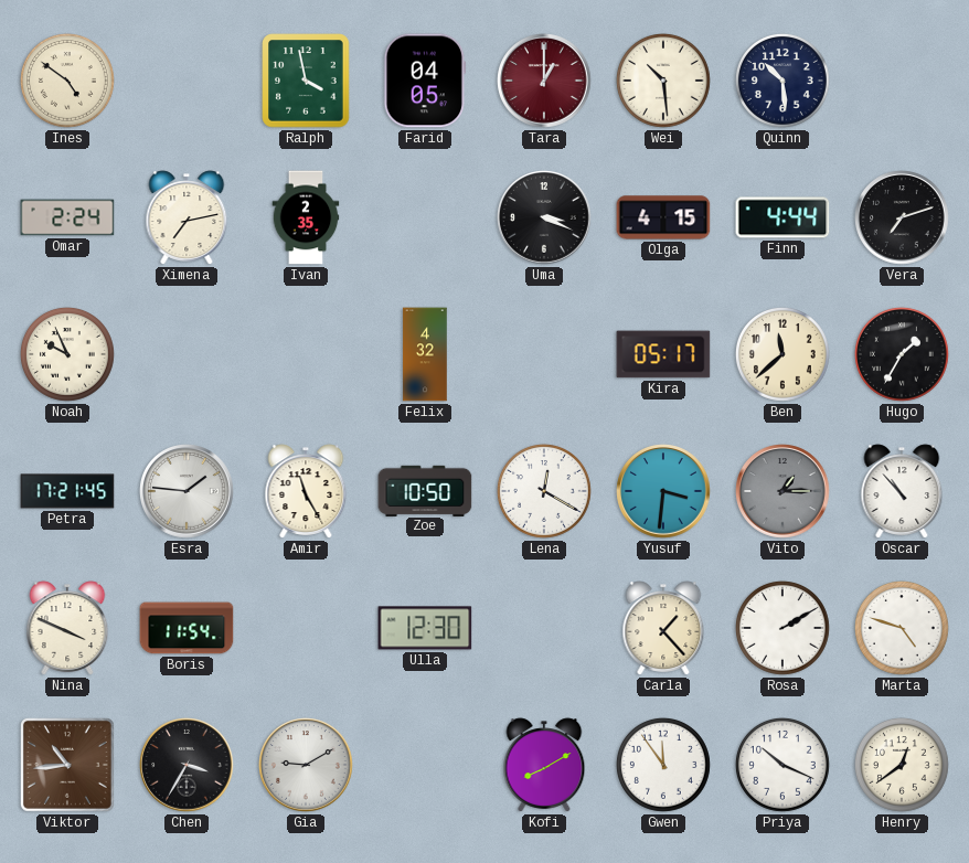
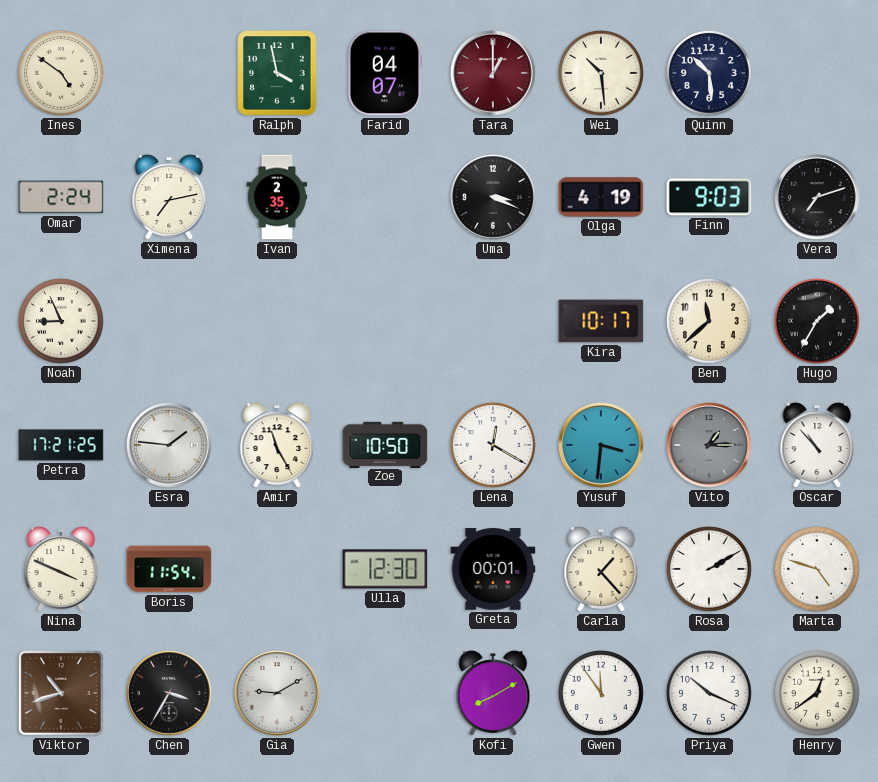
Farid: 04:05 -> 04:07 (385, 73)
Olga: 4:15 -> 4:19 (601, 197)
Finn: 4:44 -> 9:03 (709, 197)
Noah: 9:56 -> 8:56 (61, 321)
Felix: 4:32 -> none (425, 354)
Kira: 05:17 -> 10:17 (601, 321)
Petra: 17:21:45 -> 17:21:25 (61, 445)
Greta: none -> 00:01 (493, 569)
Viktor: 10:44 -> 10:42 (61, 693)
